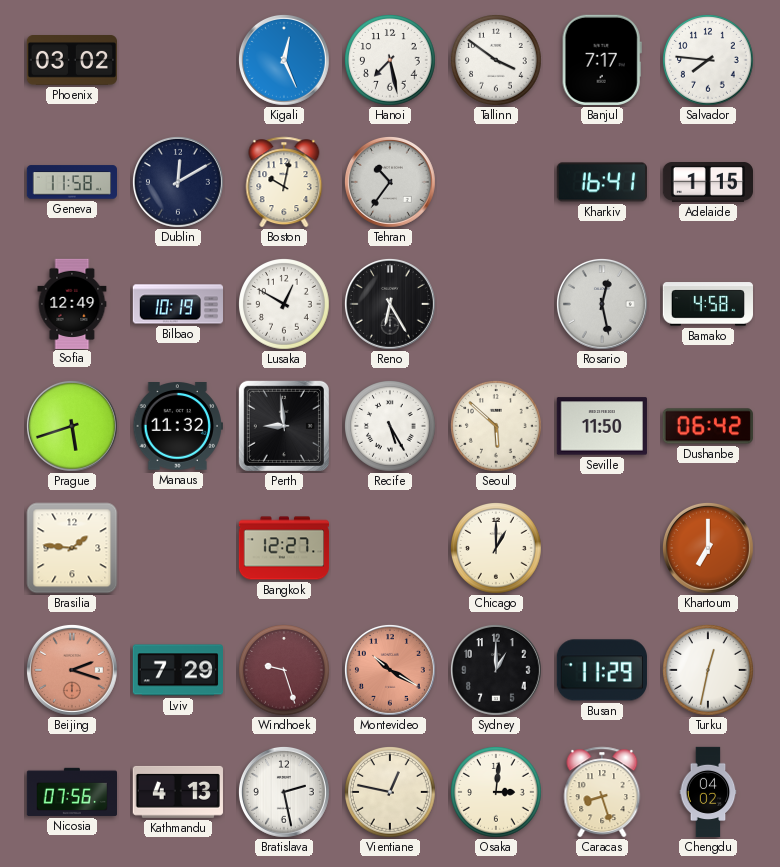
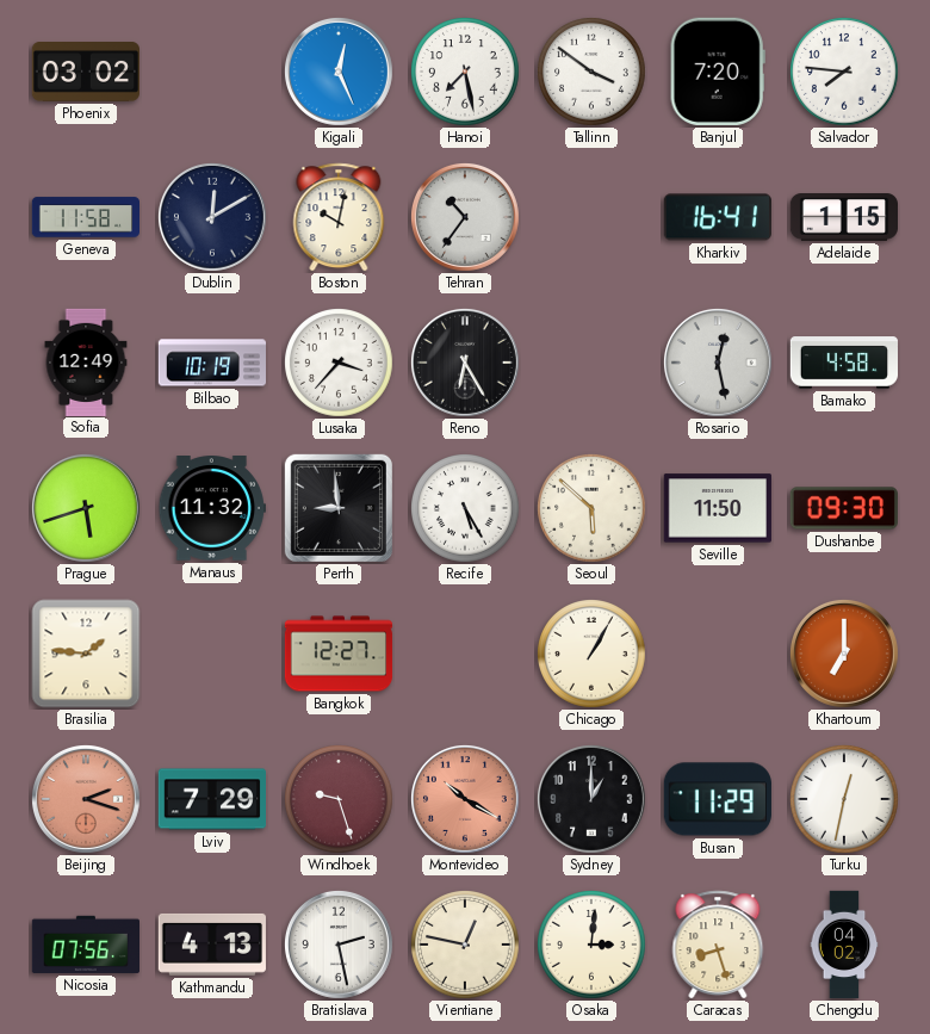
Banjul: 7:17 -> 7:20 (718, 72)
Lusaka: 12:50 -> 3:37 (340, 364)
Dushanbe: 06:42 -> 09:30 (844, 508)
Chicago: 1:00 -> 1:05 (593, 655)
